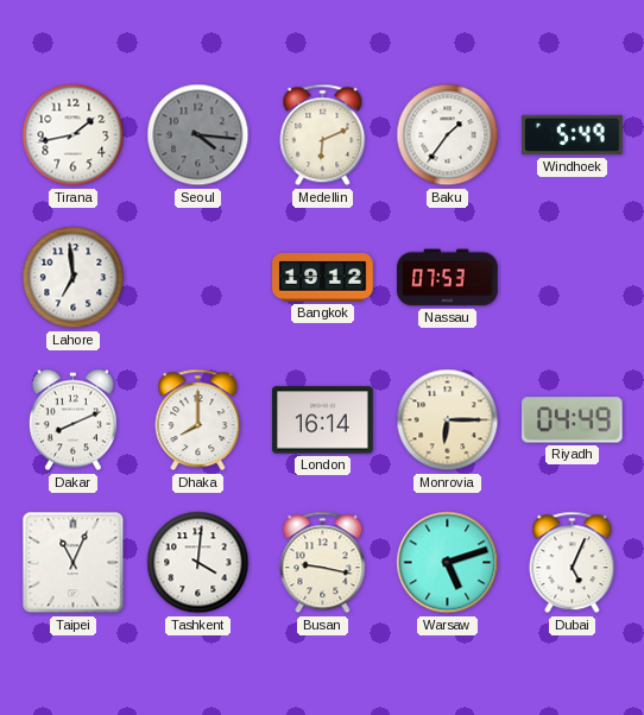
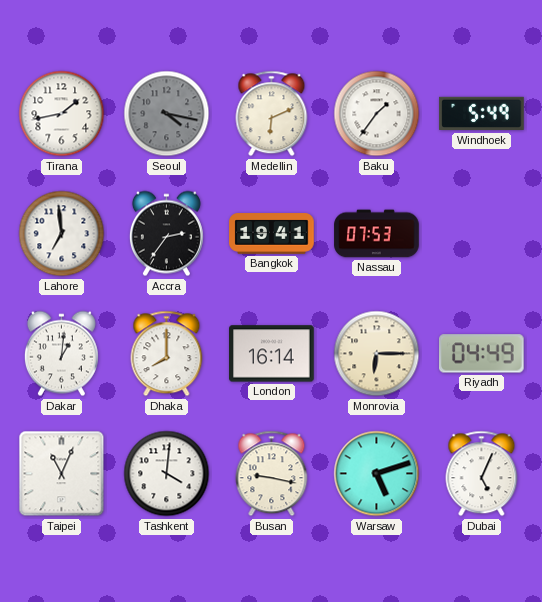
Seoul: 4:16 -> 4:17 (167, 114)
Accra: none -> 2:36 (166, 234)
Bangkok: 19:12 -> 19:41 (272, 234)
Dakar: 8:11 -> 1:01 (61, 354)
